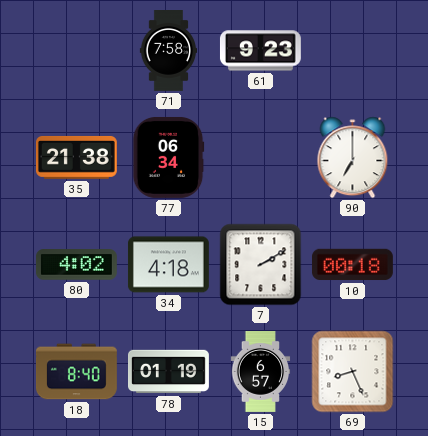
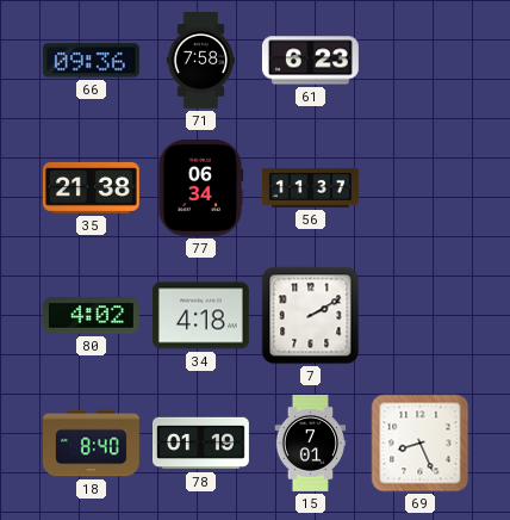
66: none -> 09:36 (91, 61)
61: 9:23 -> 6:23 (310, 61)
56: none -> 11:37 (310, 187)
90: 7:00 -> none (353, 158)
10: 00:18 -> none (352, 265)
15: 6:57 -> 7:01 (311, 444)
